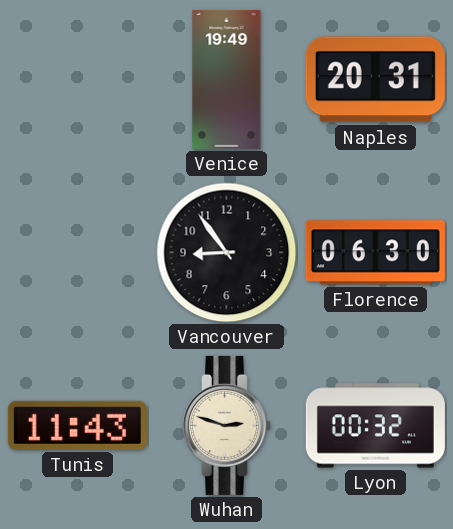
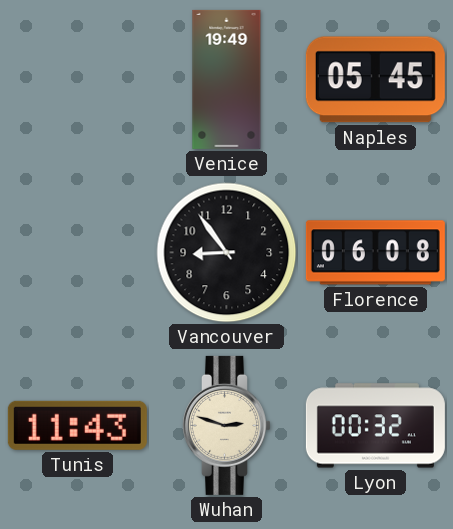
Naples: 20:31 -> 05:45 (375, 80)
Florence: 06:30 -> 06:08 (375, 253)
